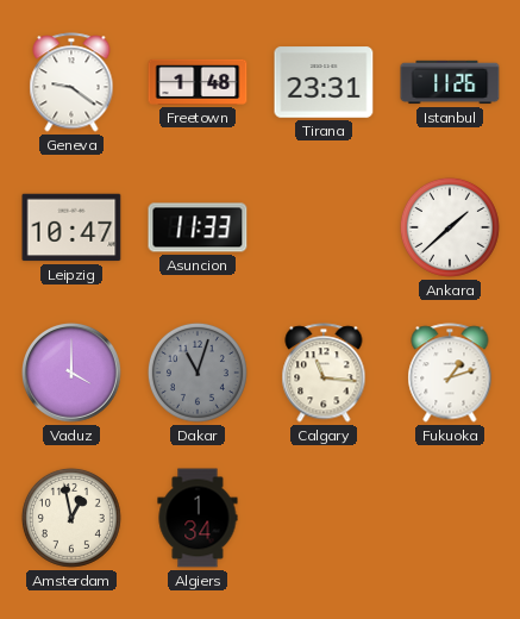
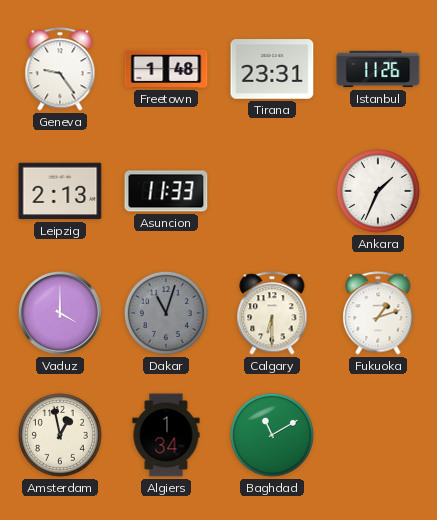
Geneva: 9:21 -> 9:24 (60, 69)
Leipzig: 10:47 -> 2:13 (60, 191)
Ankara: 1:38 -> 1:34 (378, 191)
Calgary: 11:16 -> 6:30 (272, 313)
Baghdad: none -> 11:10 (272, 435)
